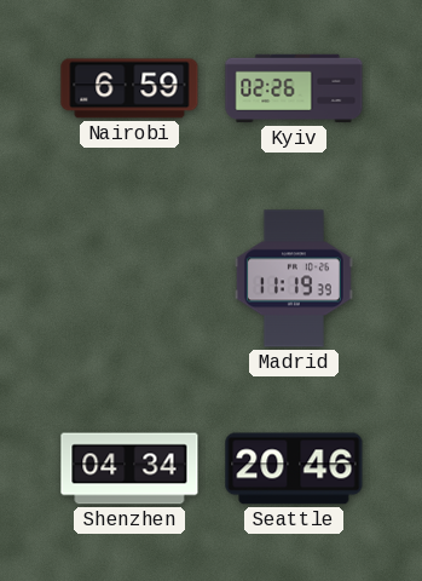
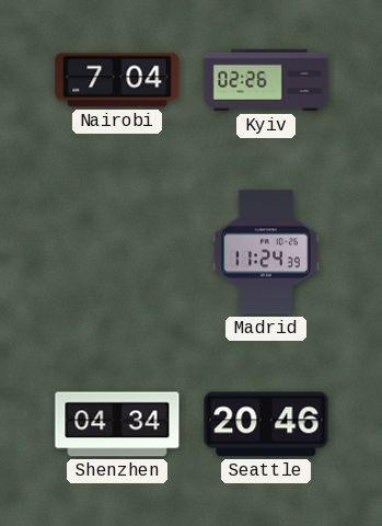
Nairobi: 6:59 -> 7:04 (117, 80)
Madrid: 11:19 -> 11:24 (266, 252)
